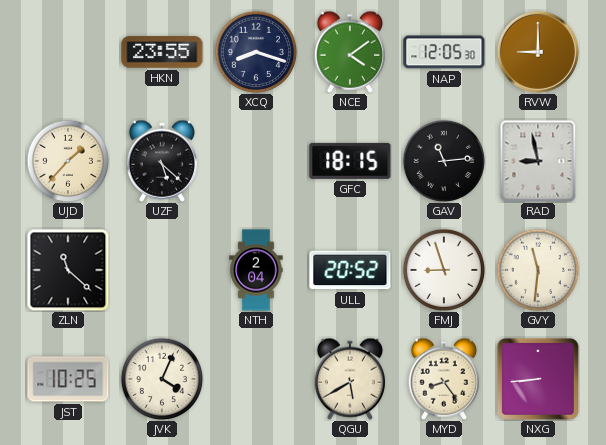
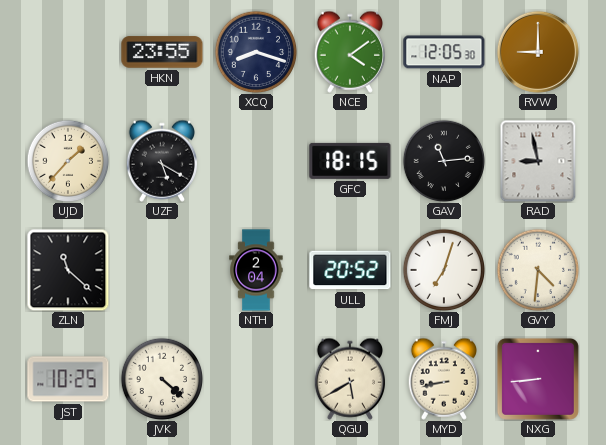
UZF: 5:22 -> 5:20 (161, 161)
FMJ: 8:57 -> 7:03 (444, 270)
GVY: 11:31 -> 4:31 (538, 270)
JVK: 4:04 -> 4:22 (162, 379)
MYD: 8:24 -> 8:43 (443, 379)
